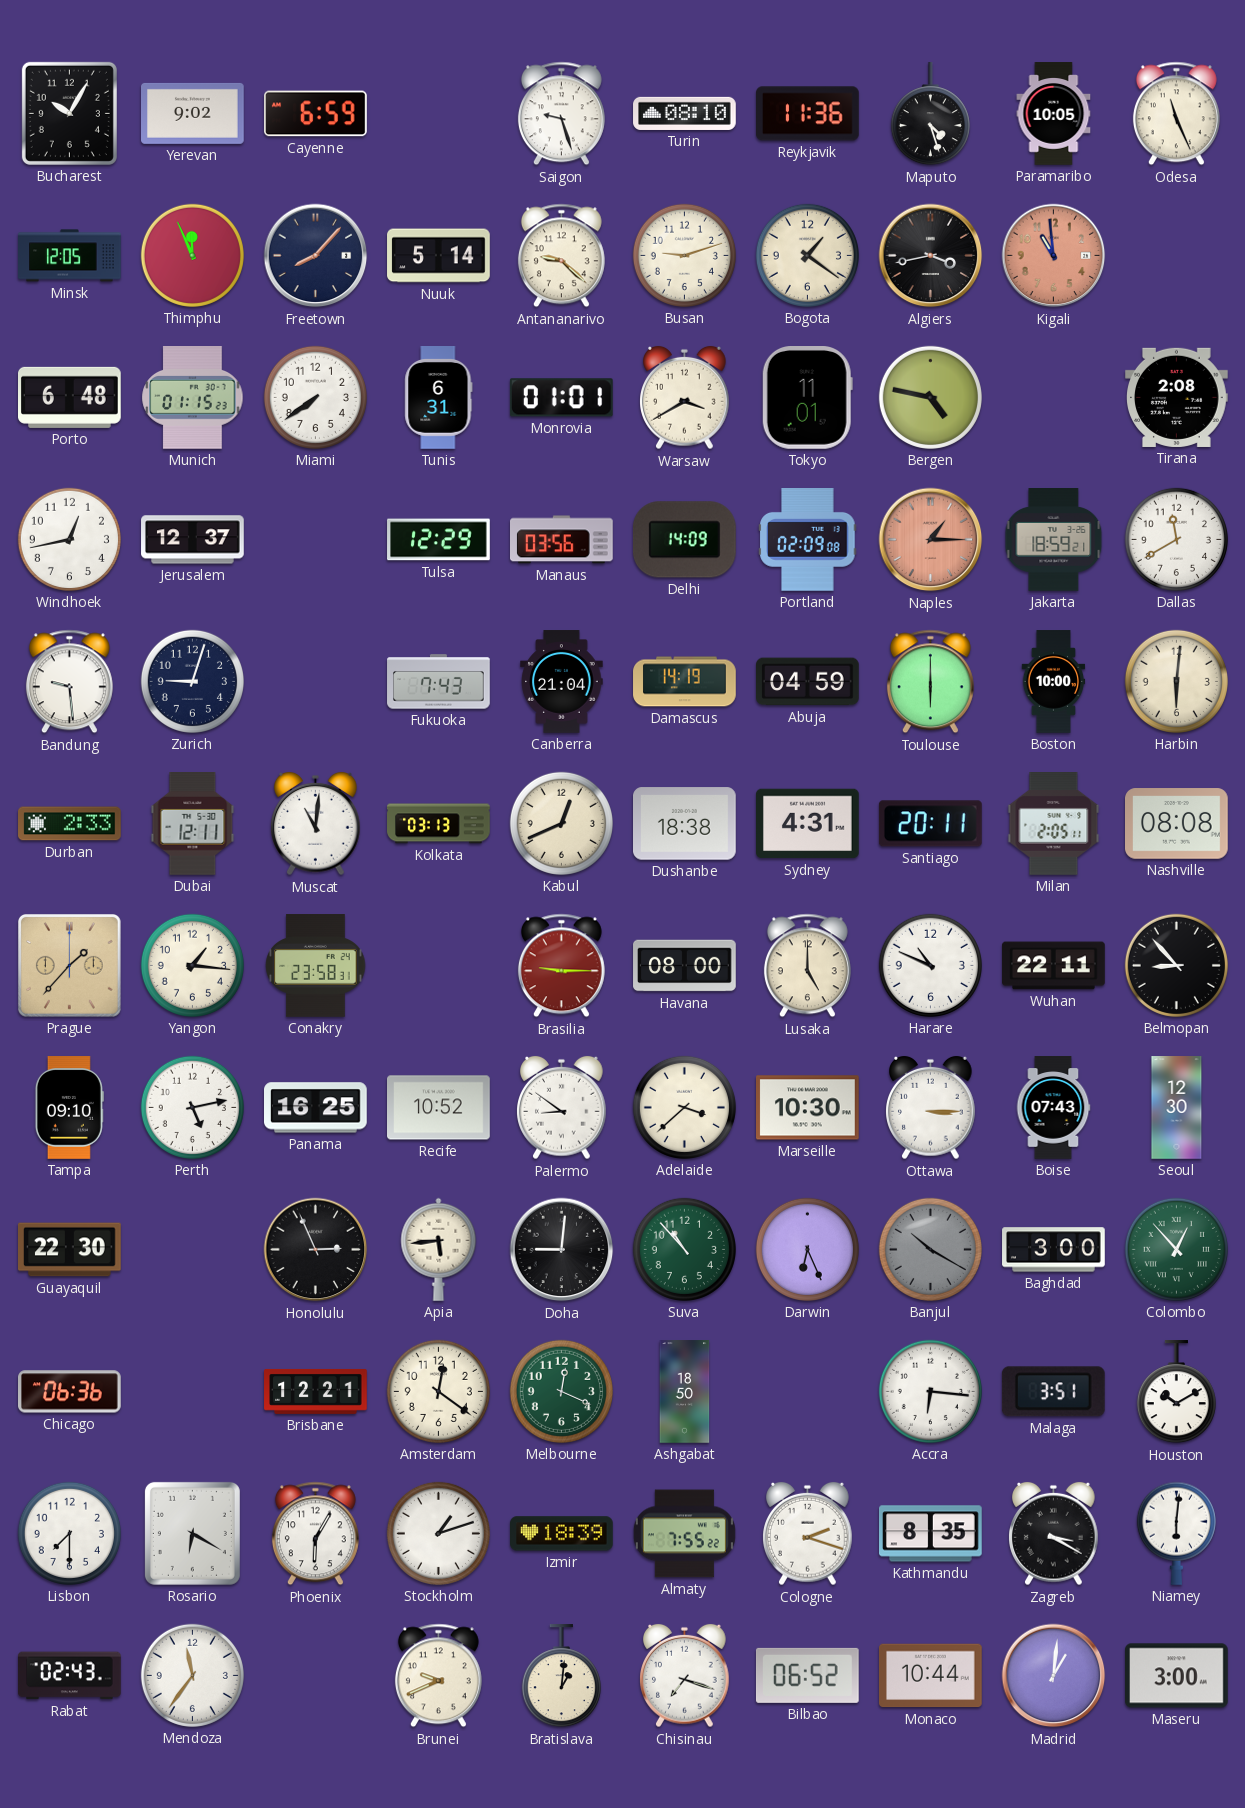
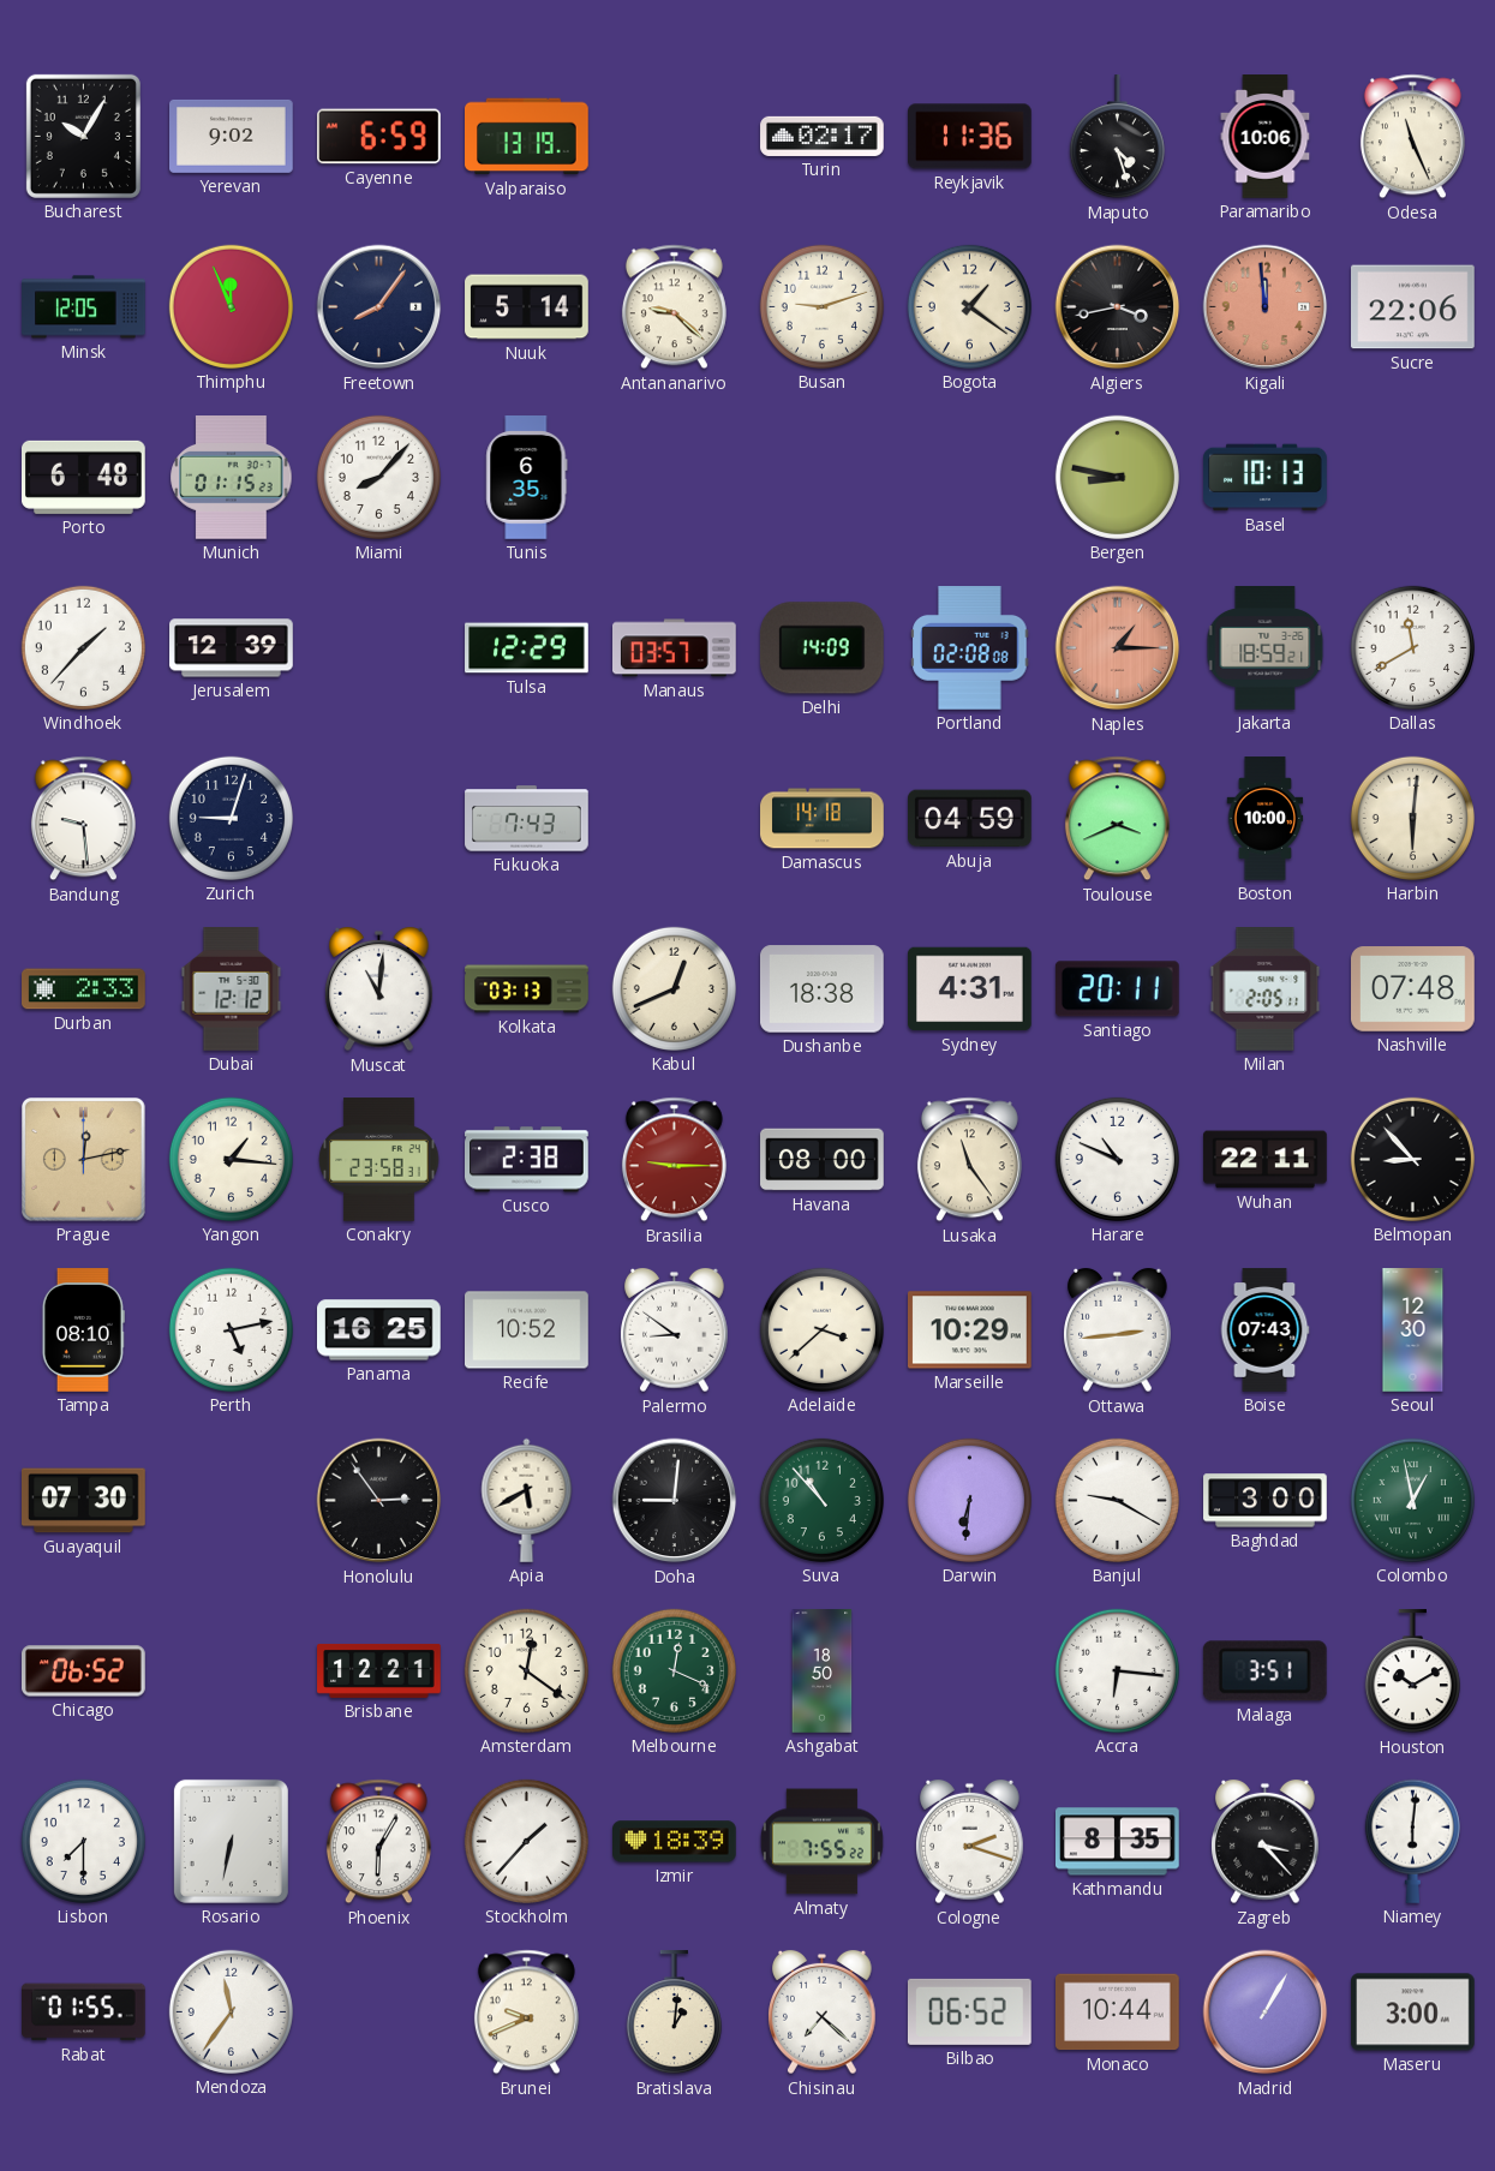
Valparaiso: none -> 13:19 (527, 137)
Saigon: 9:27 -> none (561, 114)
Turin: 08:10 -> 02:17 (823, 136)
Paramaribo: 10:05 -> 10:06 (1266, 137)
Freetown: 8:07 -> 8:06 (379, 307)
Kigali: 10:59 -> 11:59 (1266, 307)
Sucre: none -> 22:06 (1413, 307)
Miami: 7:39 -> 8:07 (378, 477)
Tunis: 6:31 -> 6:35 (527, 478)
Monrovia: 01:01 -> none (561, 398)
Warsaw: 3:40 -> none (685, 398)
Tokyo: 11:01 -> none (807, 398)
Bergen: 4:47 -> 8:47 (1117, 477)
Basel: none -> 10:13 (1266, 478)
Tirana: 2:08 -> none (1177, 397)
Windhoek: 12:43 -> 1:37 (83, 647)
Jerusalem: 12:37 -> 12:39 (232, 648)
Manaus: 03:56 -> 03:57 (675, 648)
Portland: 02:09 -> 02:08 (970, 648)
Canberra: 21:04 -> none (562, 682)
Damascus: 14:19 -> 14:18 (823, 819)
Toulouse: 6:00 -> 3:41 (1117, 819)
Dubai: 12:11 -> 12:12 (232, 989)
Nashville: 08:08 -> 07:48 (1413, 989)
Prague: 1:37 -> 12:13 (84, 1160)
Cusco: none -> 2:38 (527, 1160)
Lusaka: 5:00 -> 11:24 (969, 1160)
Tampa: 09:10 -> 08:10 (83, 1330)
Marseille: 10:30 -> 10:29 (970, 1330)
Ottawa: 3:15 -> 2:44 (1118, 1330)
Guayaquil: 22:30 -> 07:30 (84, 1501)
Honolulu: 2:56 -> 2:54 (379, 1501)
Apia: 5:44 -> 5:40 (527, 1500)
Darwin: 6:26 -> 6:31 (969, 1500)
Banjul: 10:20 -> 9:20 (1117, 1500)
Banjul dial: grey -> white (1117, 1500)
Colombo: 12:53 -> 12:58 (1412, 1500)
Chicago: 06:36 -> 06:52 (84, 1671)
Rosario: 6:20 -> 6:32 (231, 1841)
Stockholm: 1:12 -> 1:37 (526, 1841)
Zagreb: 3:20 -> 3:23 (1266, 1842)
Rabat: 02:43 -> 01:55 (84, 2012)
Chisinau: 7:18 -> 7:22 (823, 2012)
Madrid: 1:01 -> 1:05 (1266, 2012)
